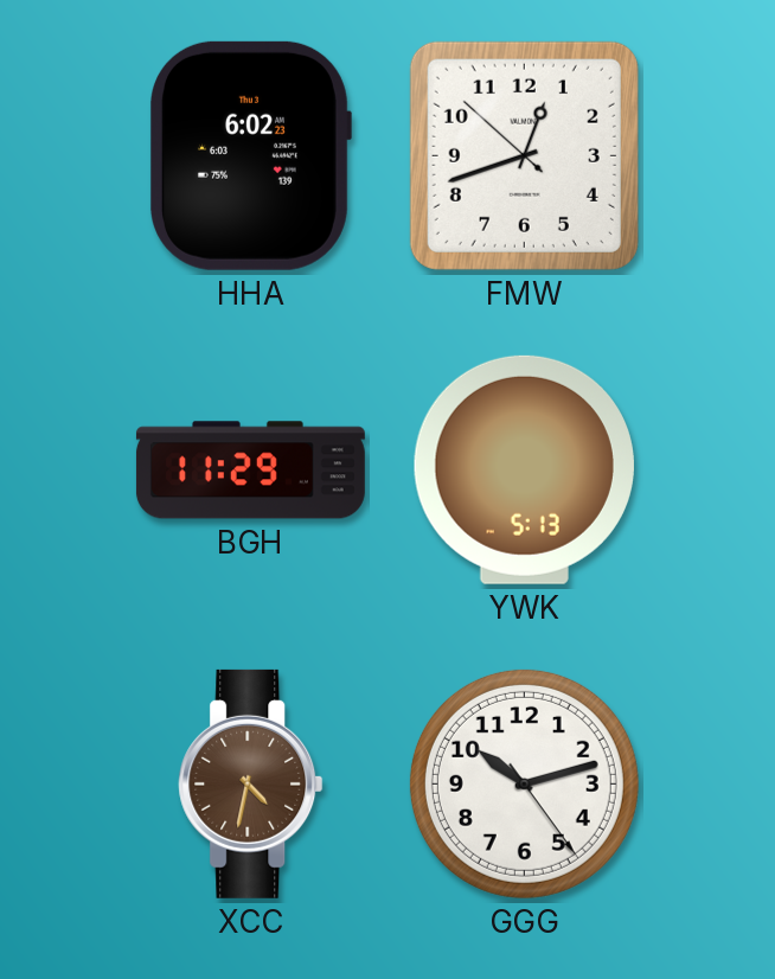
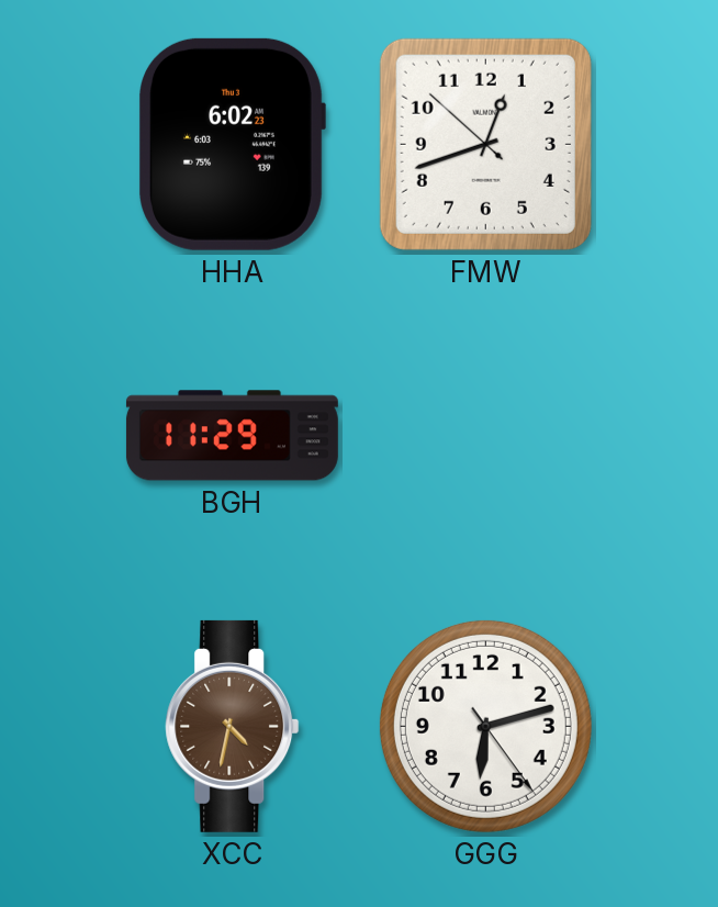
YWK: 5:13 -> none (524, 469)
GGG: 10:12 -> 6:12 (485, 726)
